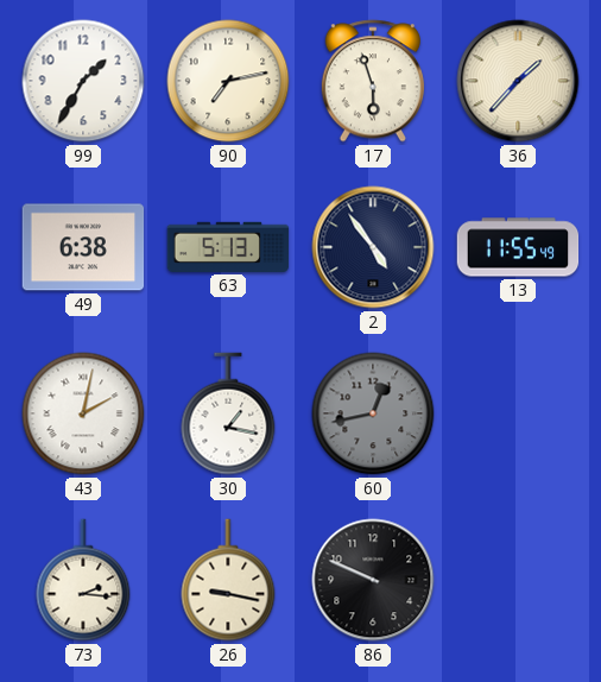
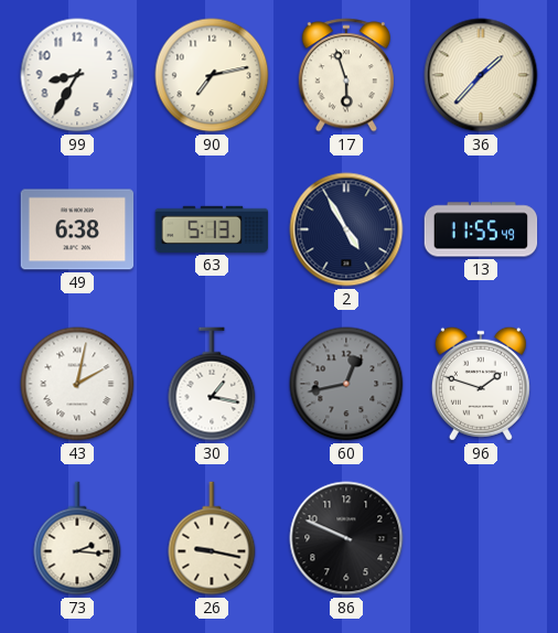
99: 1:35 -> 8:35 (77, 75)
2: 4:54 -> 4:55 (346, 229)
96: none -> 1:48 (481, 384)
